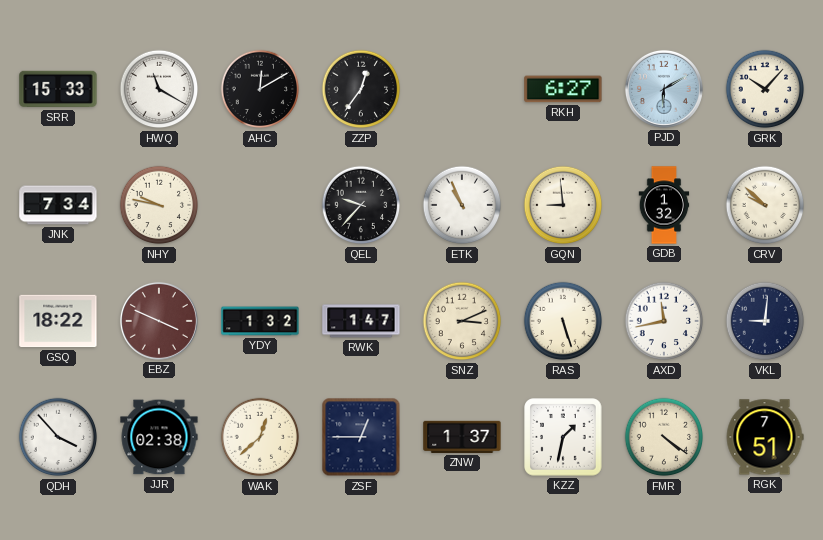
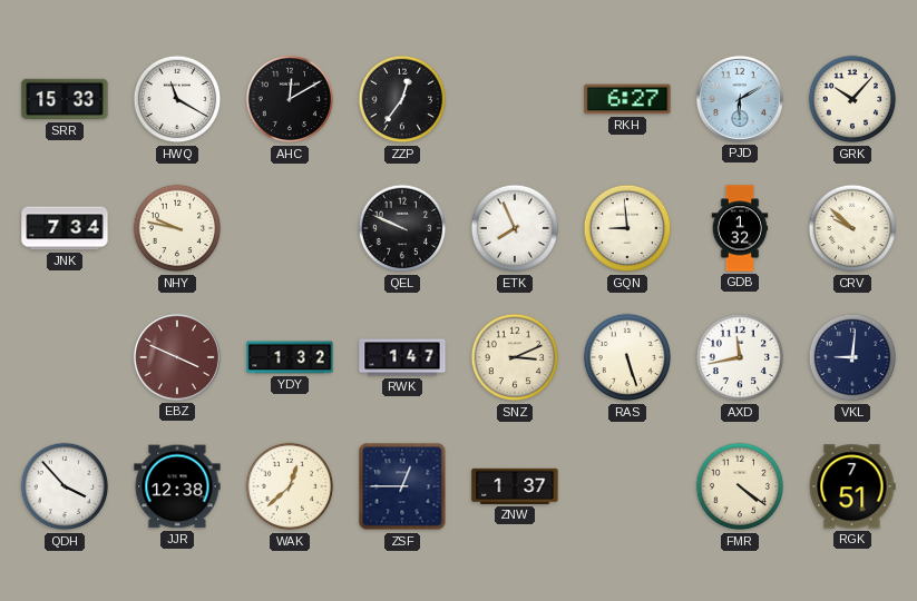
QEL: 9:37 -> 9:49 (402, 228)
ETK: 10:56 -> 7:56 (515, 228)
GSQ: 18:22 -> none (58, 321)
JJR: 02:38 -> 12:38 (177, 486)
KZZ: 1:32 -> none (563, 437)
